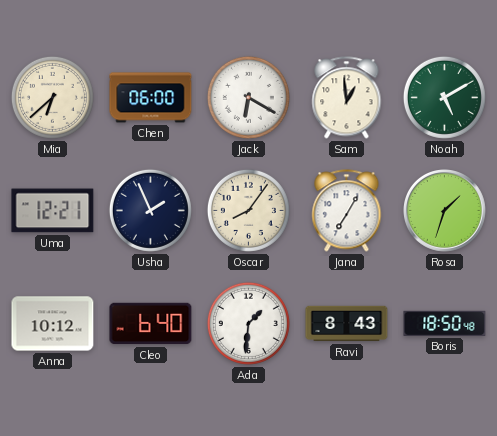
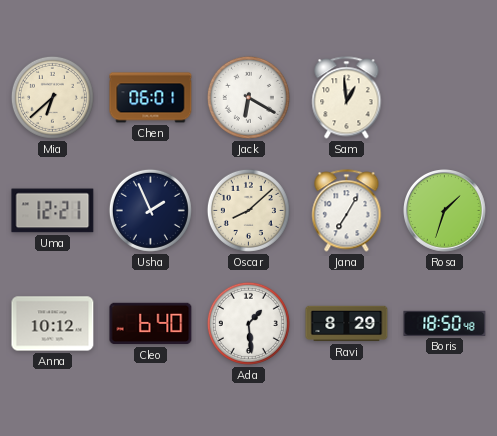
Chen: 06:00 -> 06:01 (151, 98)
Noah: 5:10 -> none (444, 97)
Oscar: 8:06 -> 8:08 (248, 210)
Ada: 1:31 -> 1:29 (248, 323)
Ravi: 8:43 -> 8:29 (347, 324)
